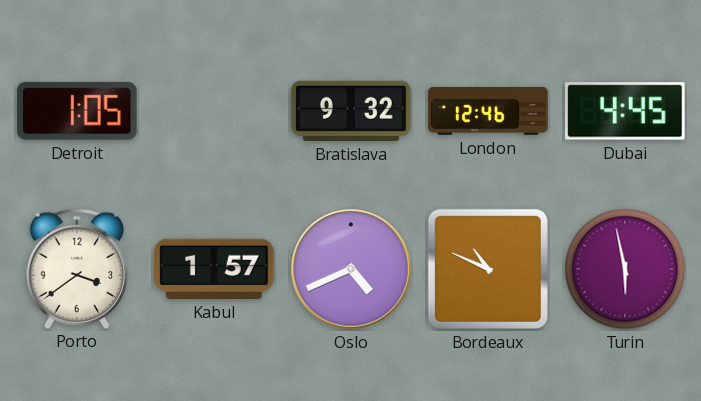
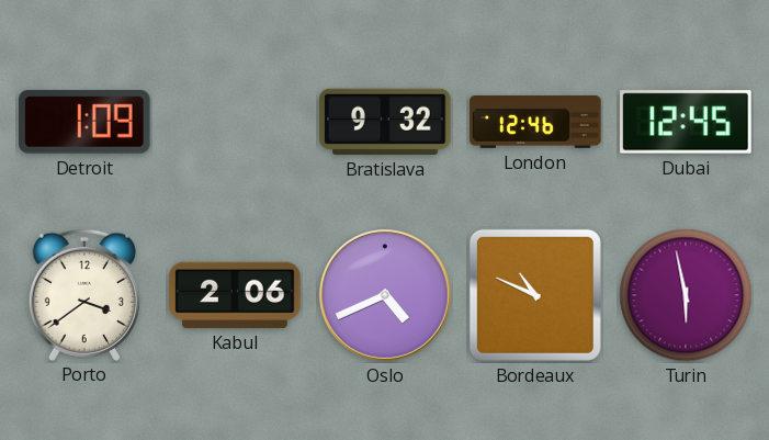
Detroit: 1:05 -> 1:09 (86, 122)
Dubai: 4:45 -> 12:45 (686, 122)
Kabul: 1:57 -> 2:06 (235, 295)
